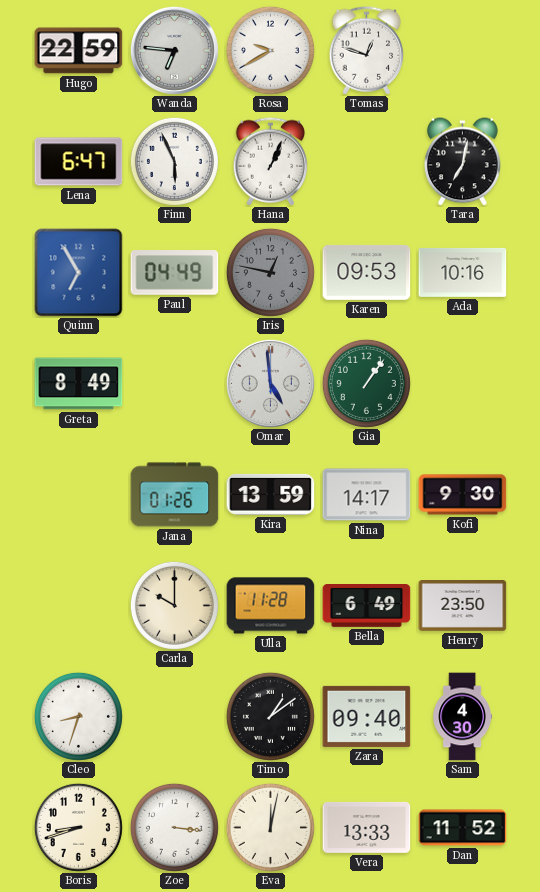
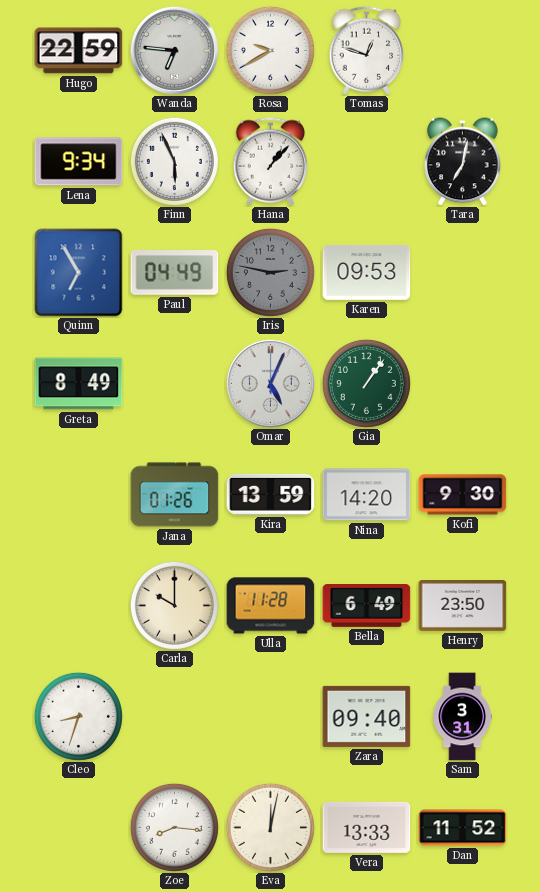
Lena: 6:47 -> 9:34 (79, 162)
Hana: 1:04 -> 1:07 (271, 162)
Iris: 12:47 -> 2:47 (270, 272)
Ada: 10:16 -> none (463, 272)
Omar: 4:59 -> 5:04 (270, 383)
Nina: 14:17 -> 14:20 (367, 495)
Timo: 1:09 -> none (270, 716)
Sam: 4:30 -> 3:31 (462, 717)
Boris: 8:42 -> none (78, 827)
Zoe: 3:16 -> 8:16 (174, 827)
